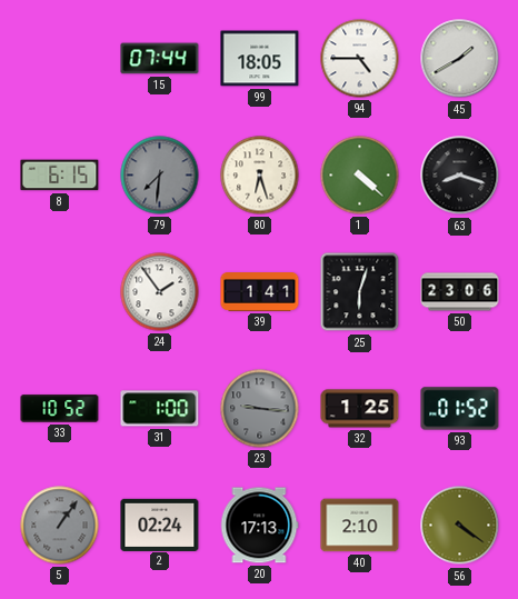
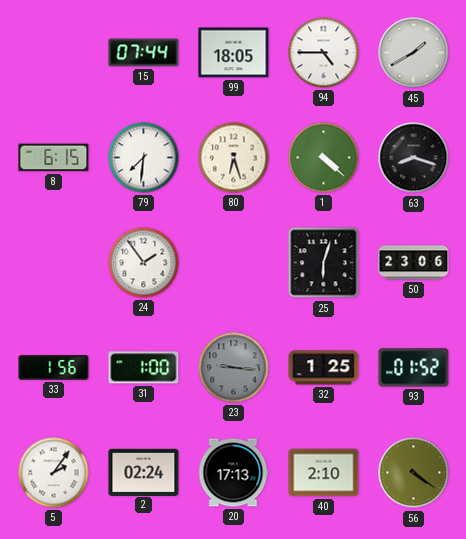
79 dial: grey -> white (144, 158)
39: 1:41 -> none (260, 292)
33: 10:52 -> 1:56 (54, 368)
5: 1:06 -> 2:06 (54, 473)
5 dial: grey -> white (54, 473)
